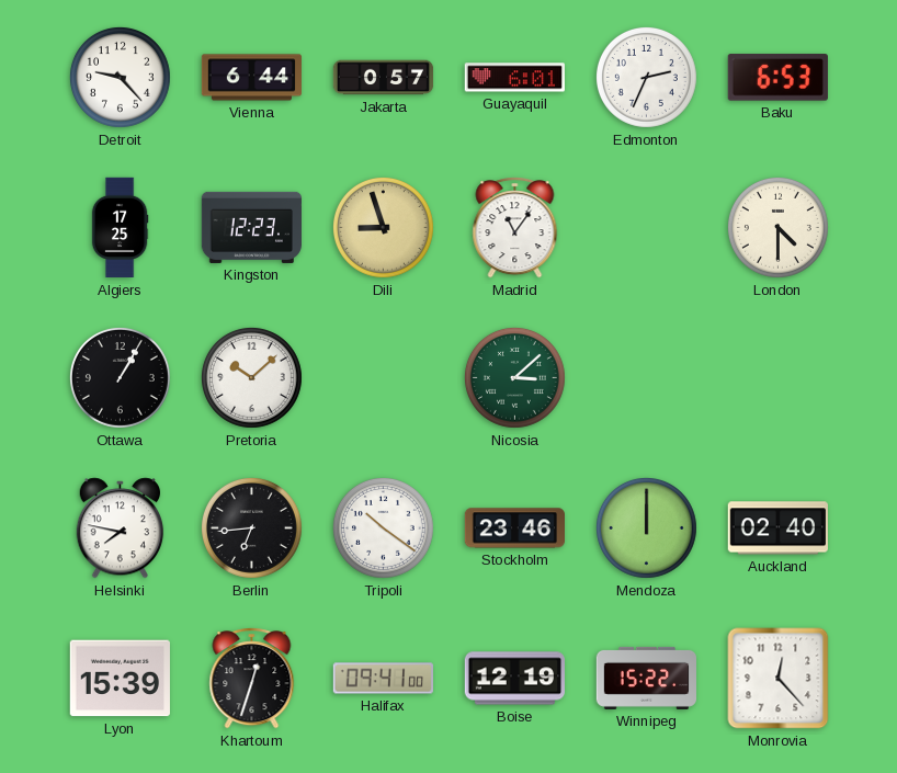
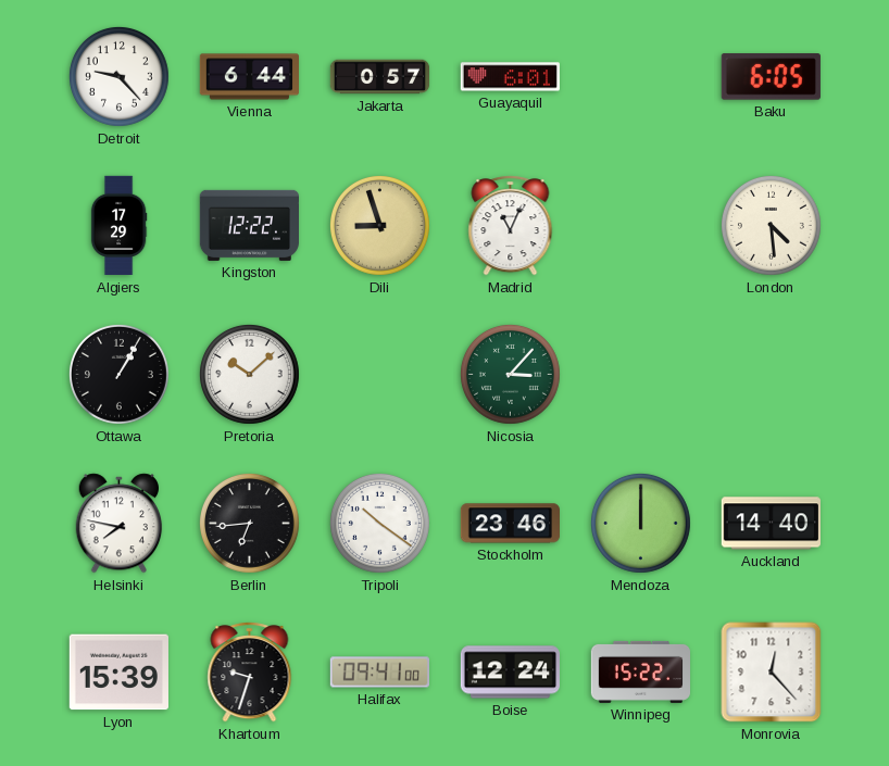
Edmonton: 2:34 -> none (646, 77)
Baku: 6:53 -> 6:05 (771, 77)
Algiers: 17:25 -> 17:29 (118, 226)
Kingston: 12:23 -> 12:22 (249, 225)
Madrid: 11:06 -> 11:04 (511, 226)
London: 4:30 -> 4:29 (771, 225)
Nicosia: 3:08 -> 3:07 (510, 374)
Auckland: 02:40 -> 14:40 (771, 524)
Khartoum: 12:33 -> 9:33 (250, 673)
Boise: 12:19 -> 12:24 (510, 673)
